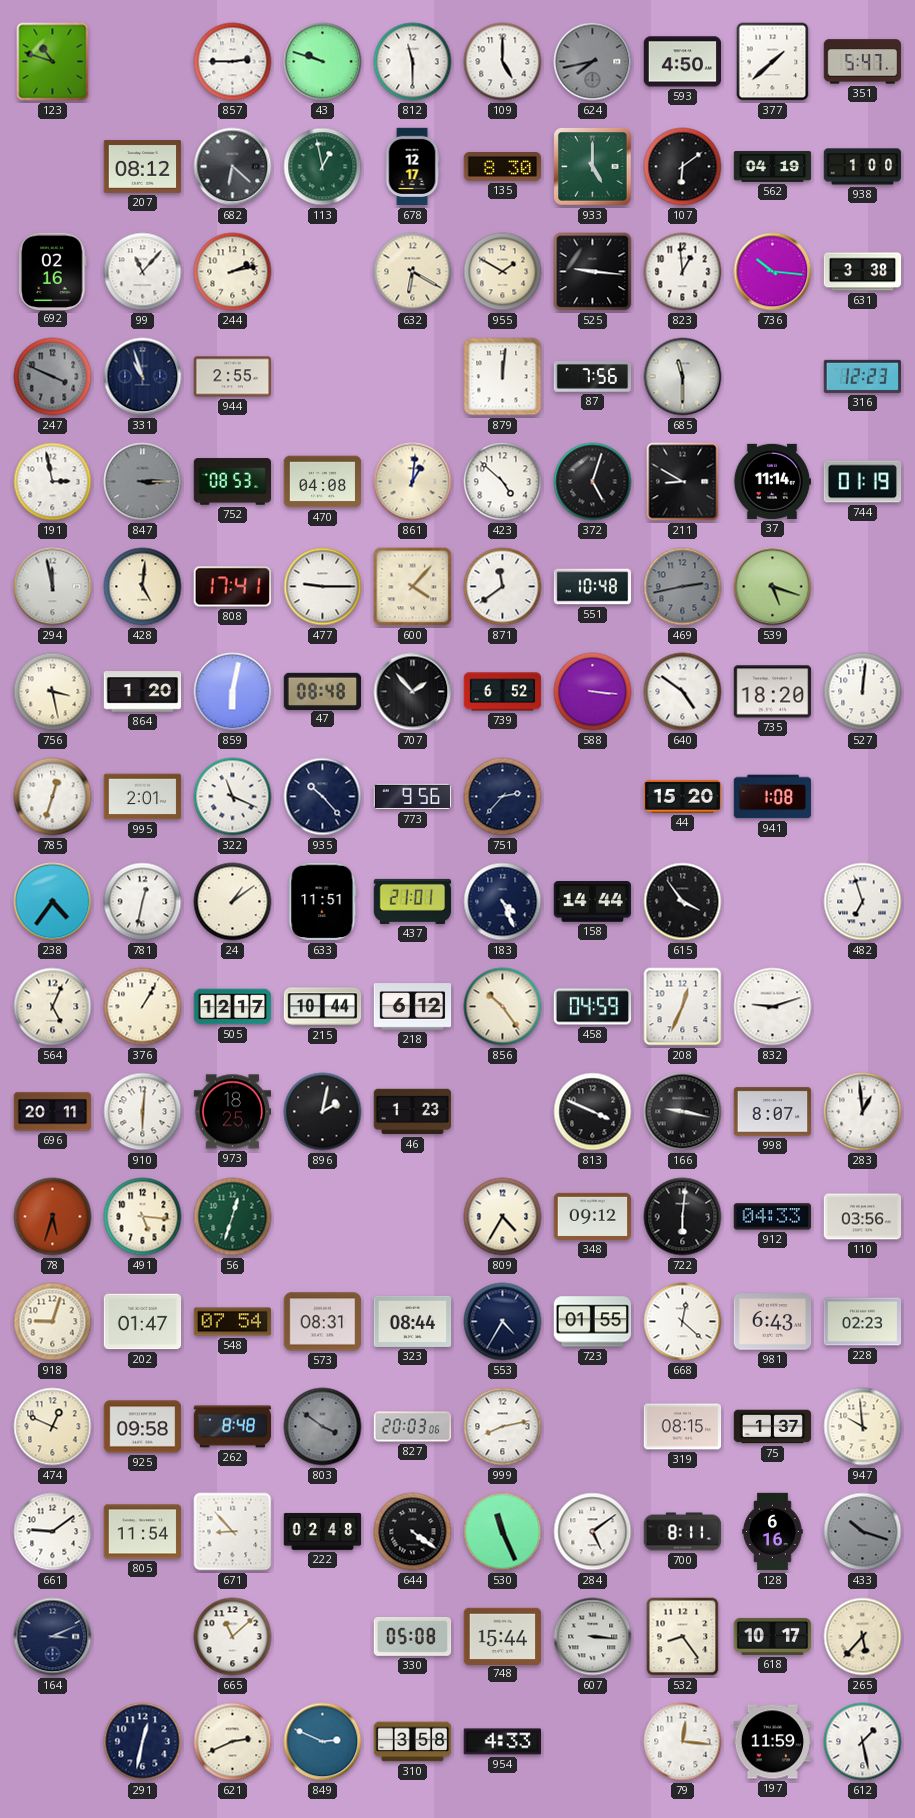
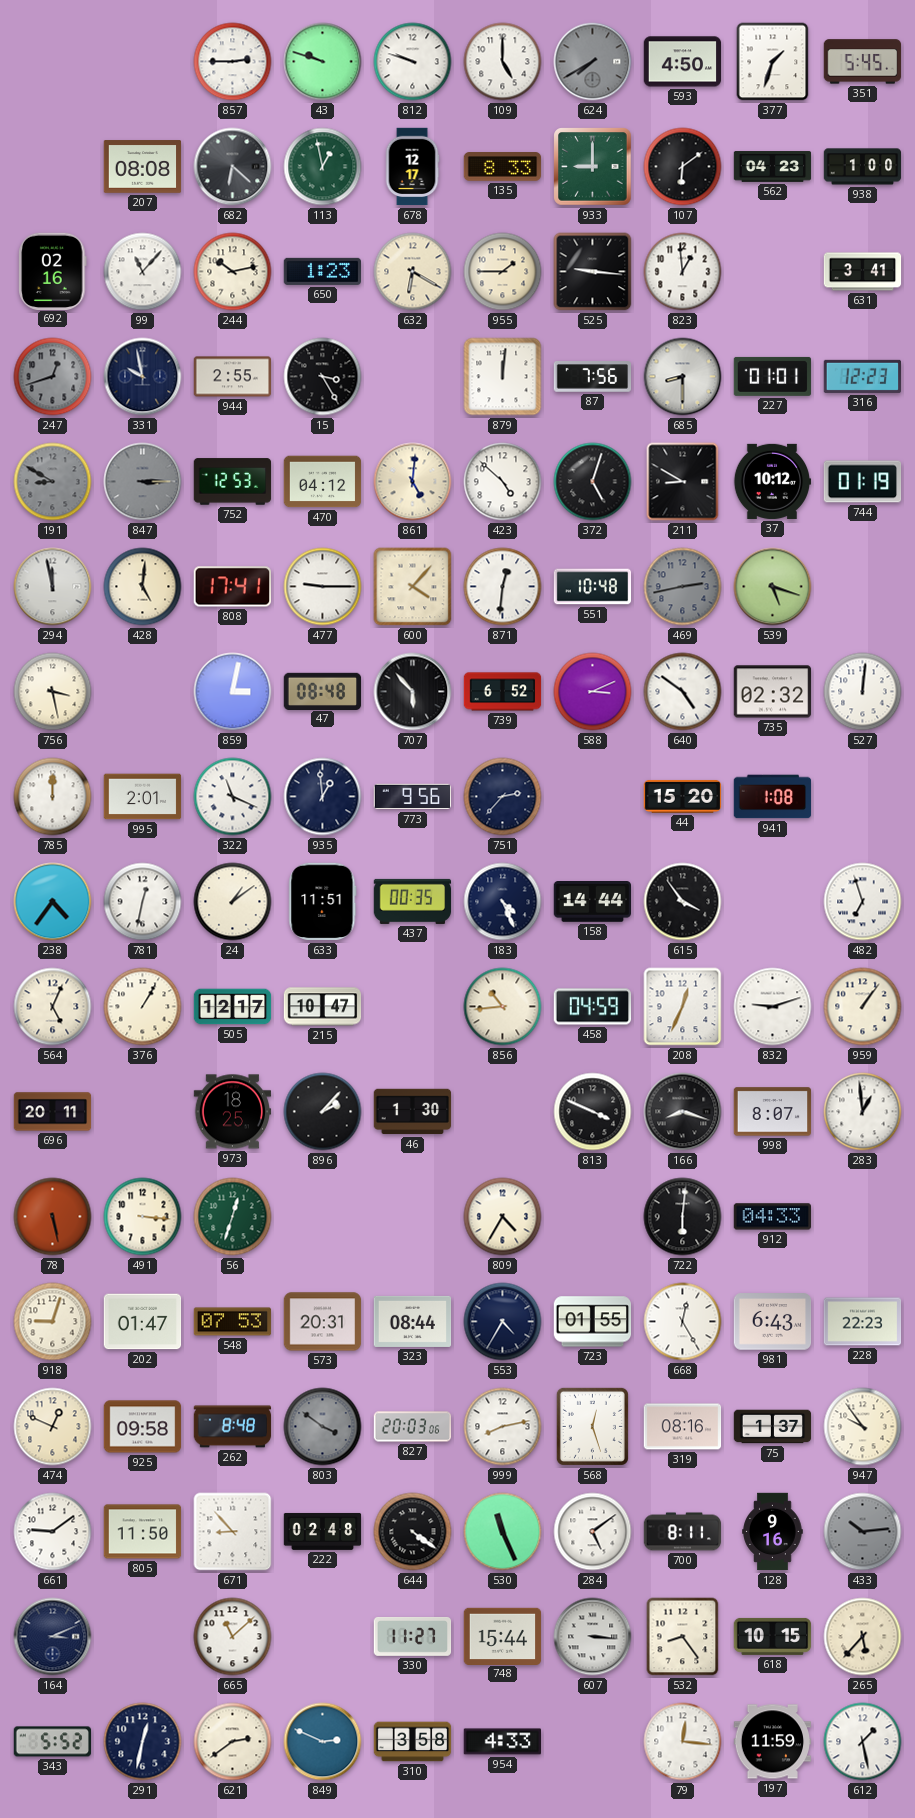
123: 10:48 -> none (53, 62)
812: 11:30 -> 9:48 (413, 62)
624: 7:43 -> 7:40 (593, 62)
377: 1:38 -> 1:33 (773, 62)
351: 5:47 -> 5:45 (863, 62)
207: 08:12 -> 08:08 (143, 167)
135: 8:30 -> 8:33 (503, 167)
933: 5:00 -> 9:00 (593, 167)
562: 04:19 -> 04:23 (773, 167)
244: 2:13 -> 10:13 (233, 272)
650: none -> 1:23 (322, 271)
955: 1:50 -> 1:45 (503, 272)
736: 10:16 -> none (773, 272)
631: 3:38 -> 3:41 (863, 272)
247: 3:49 -> 12:42 (53, 377)
331: 10:57 -> 9:58 (143, 377)
15: none -> 3:25 (323, 377)
685: 11:30 -> 8:30 (683, 377)
227: none -> 01:01 (773, 376)
191: 2:58 -> 8:50 (53, 482)
191 dial: white -> grey (53, 482)
752: 08:53 -> 12:53 (233, 482)
470: 04:08 -> 04:12 (323, 482)
861: 1:01 -> 5:01 (413, 482)
37: 11:14 -> 10:12 (772, 481)
871: 11:39 -> 12:31 (503, 587)
864: 1:20 -> none (143, 692)
859: 6:02 -> 3:02 (233, 692)
707: 1:53 -> 5:53 (413, 692)
588: 3:16 -> 3:11 (593, 692)
735: 18:20 -> 02:32 (773, 692)
785: 12:33 -> 12:00 (53, 797)
935: 10:23 -> 12:59 (323, 797)
437: 21:01 -> 00:35 (413, 901)
215: 10:44 -> 10:47 (323, 1007)
218: 6:12 -> none (413, 1007)
856: 10:24 -> 10:44 (503, 1007)
959: none -> 1:06 (863, 1007)
910: 6:01 -> none (143, 1112)
896: 2:02 -> 2:07 (323, 1112)
46: 1:23 -> 1:30 (413, 1112)
166: 9:17 -> 8:18 (683, 1112)
78: 5:33 -> 5:28 (53, 1217)
491: 5:16 -> 3:16 (143, 1217)
348: 09:12 -> none (593, 1216)
110: 03:56 -> none (863, 1217)
548: 07:54 -> 07:53 (233, 1322)
573: 08:31 -> 20:31 (323, 1322)
668: 12:22 -> 12:25 (683, 1322)
228: 02:23 -> 22:23 (863, 1322)
568: none -> 12:27 (592, 1426)
319: 08:15 -> 08:16 (683, 1427)
947: 9:59 -> 9:54 (863, 1427)
805: 11:54 -> 11:50 (143, 1532)
128: 6:16 -> 9:16 (773, 1532)
433: 10:18 -> 10:14 (863, 1532)
330: 05:08 -> 11:27 (413, 1637)
618: 10:17 -> 10:15 (773, 1636)
343: none -> 5:52 (53, 1742)
621: 2:41 -> 2:39 (233, 1742)
